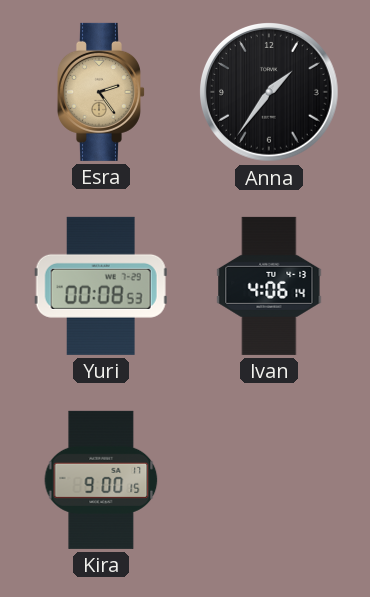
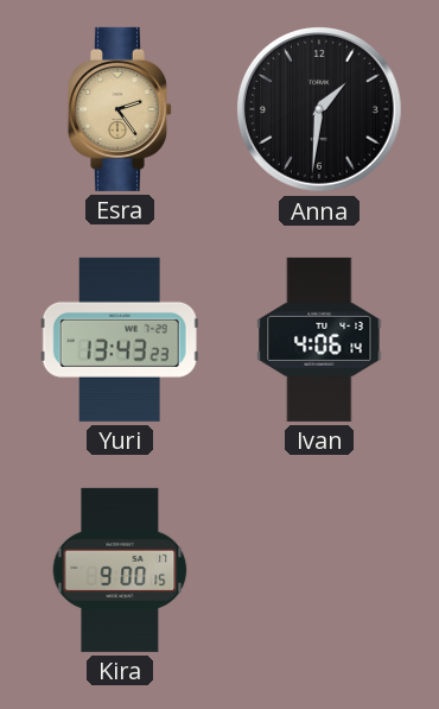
Anna: 1:36 -> 1:31 (320, 110)
Yuri: 00:08 -> 13:43 (120, 340)
